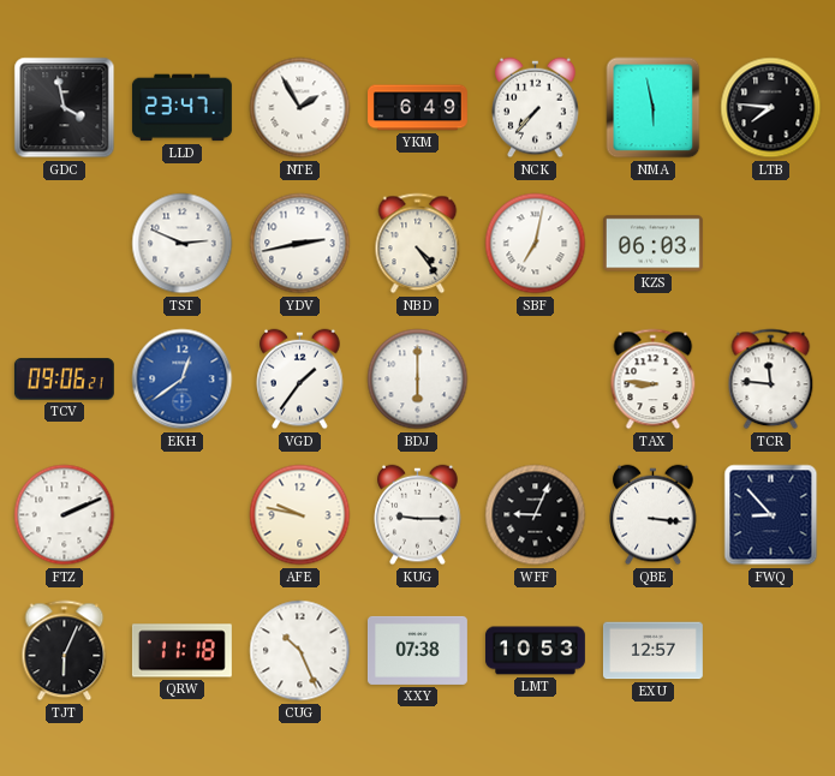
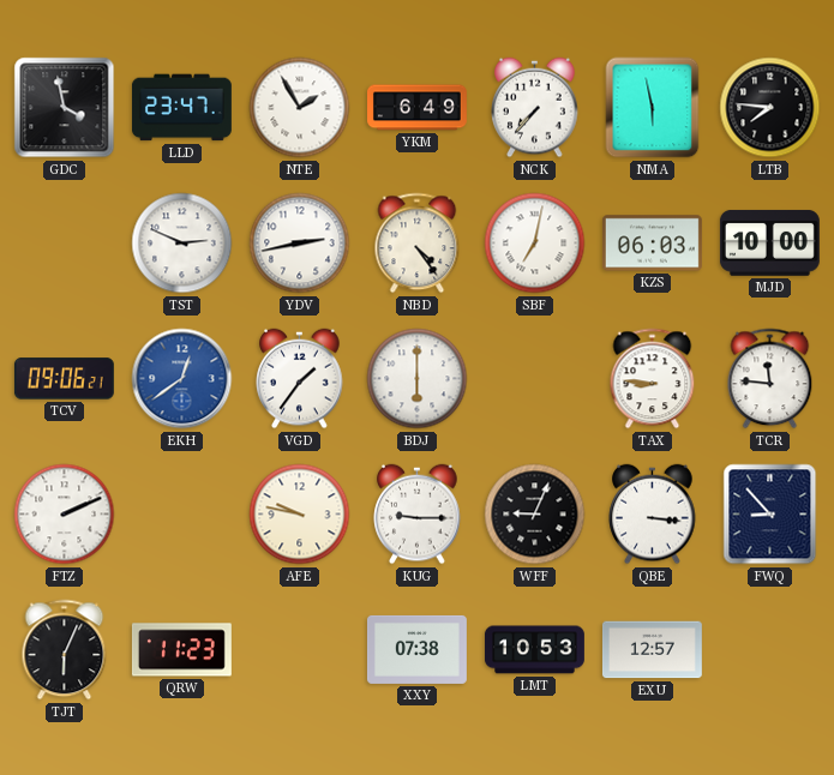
MJD: none -> 10:00 (769, 244)
QRW: 11:18 -> 11:23 (181, 650)
CUG: 10:26 -> none (300, 651)
